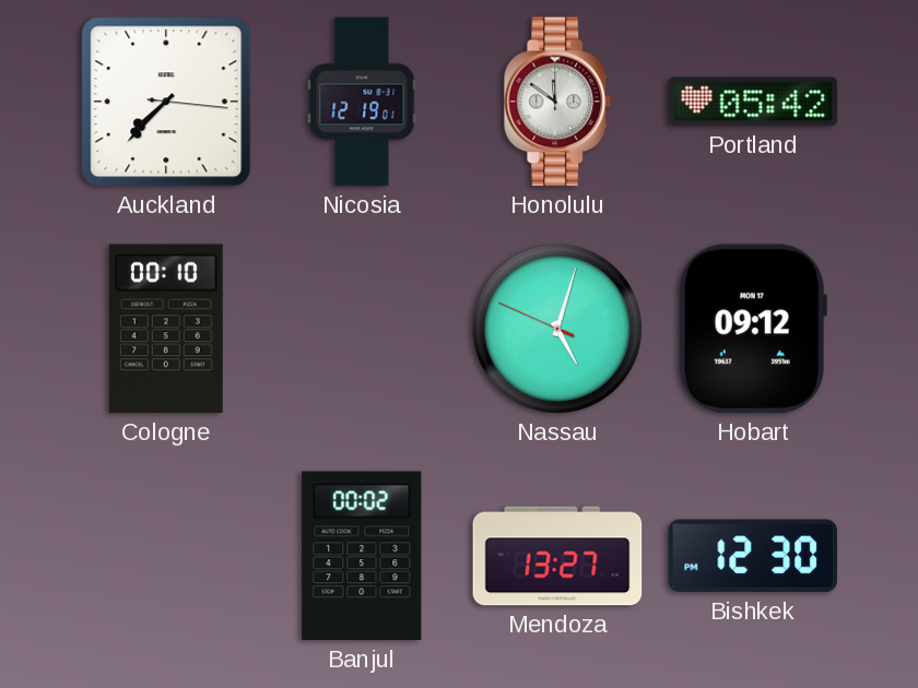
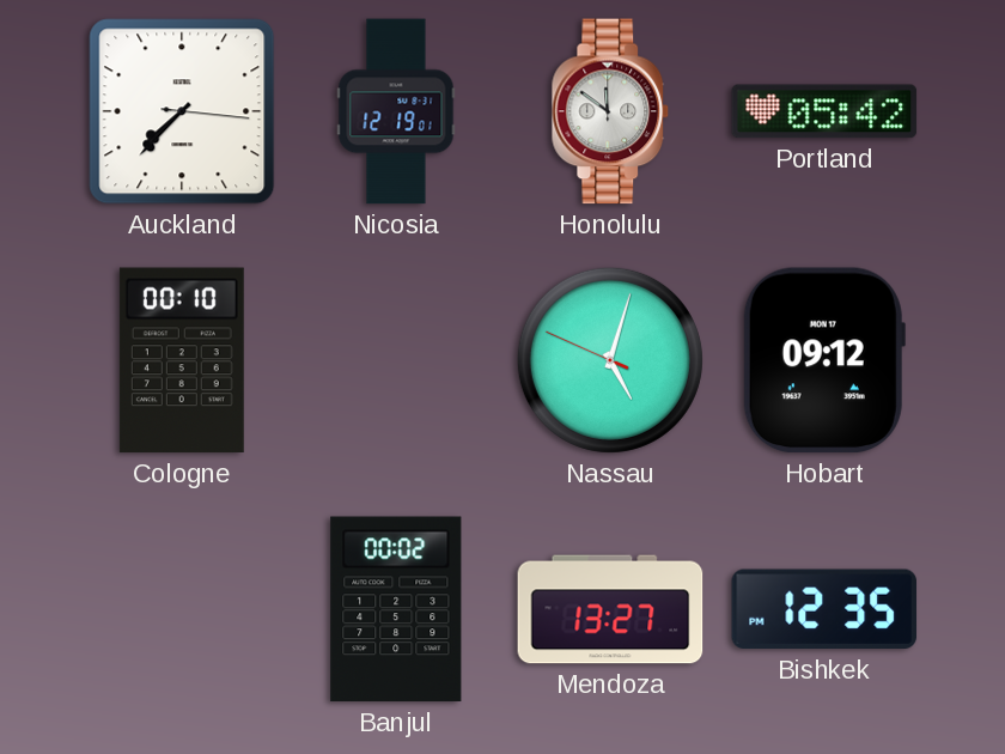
Bishkek: 12:30 -> 12:35 (824, 609)
